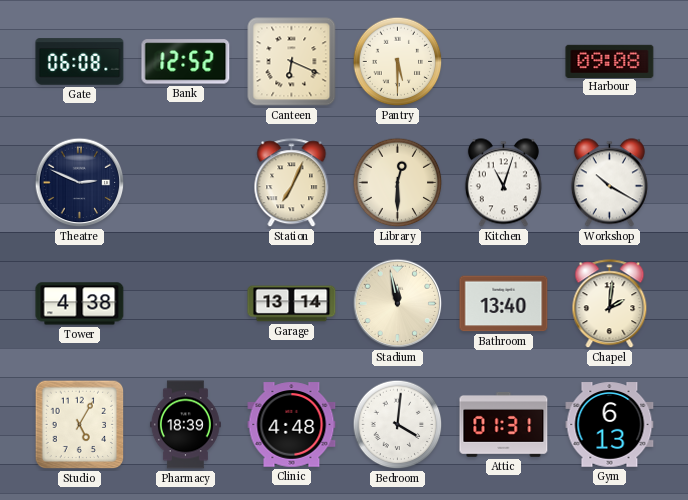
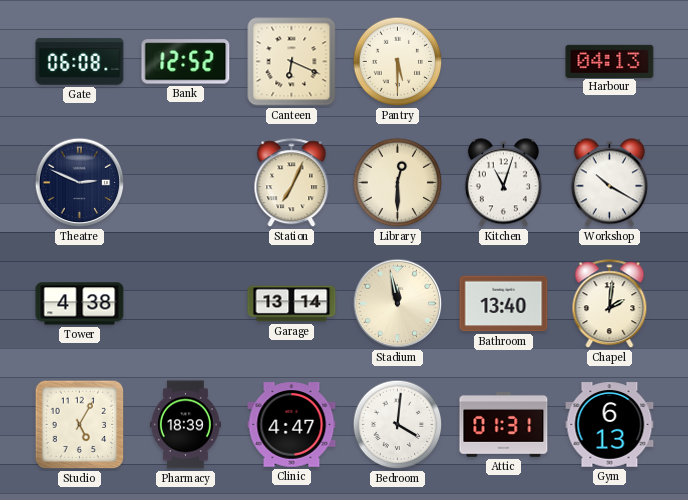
Harbour: 09:08 -> 04:13 (610, 61)
Clinic: 4:48 -> 4:47 (292, 425)
